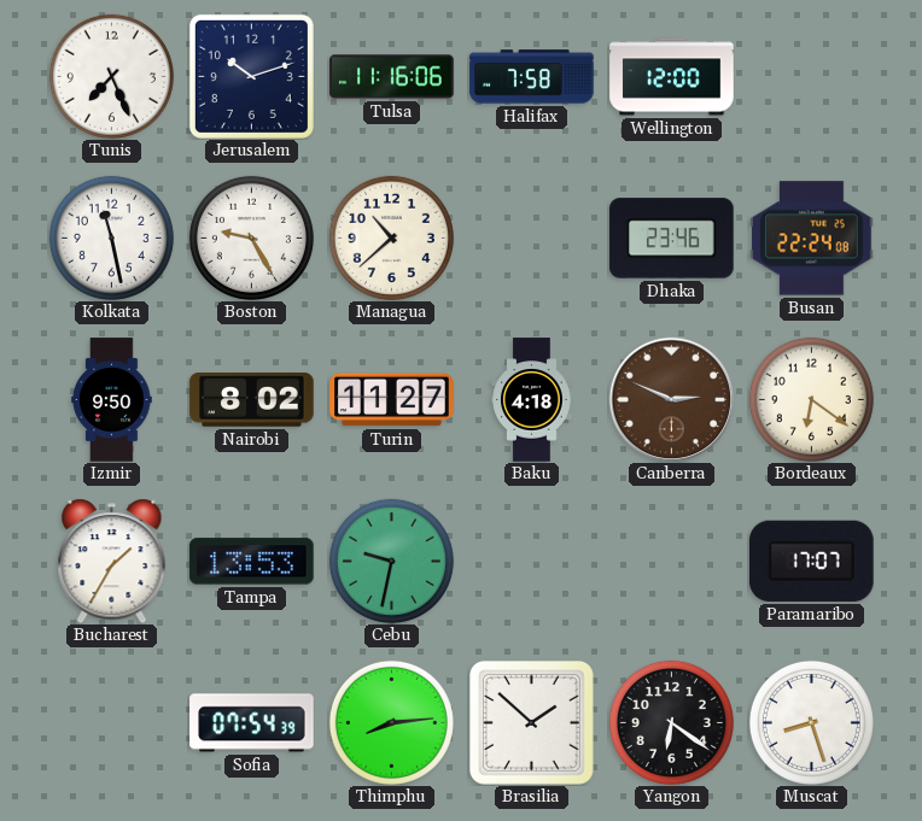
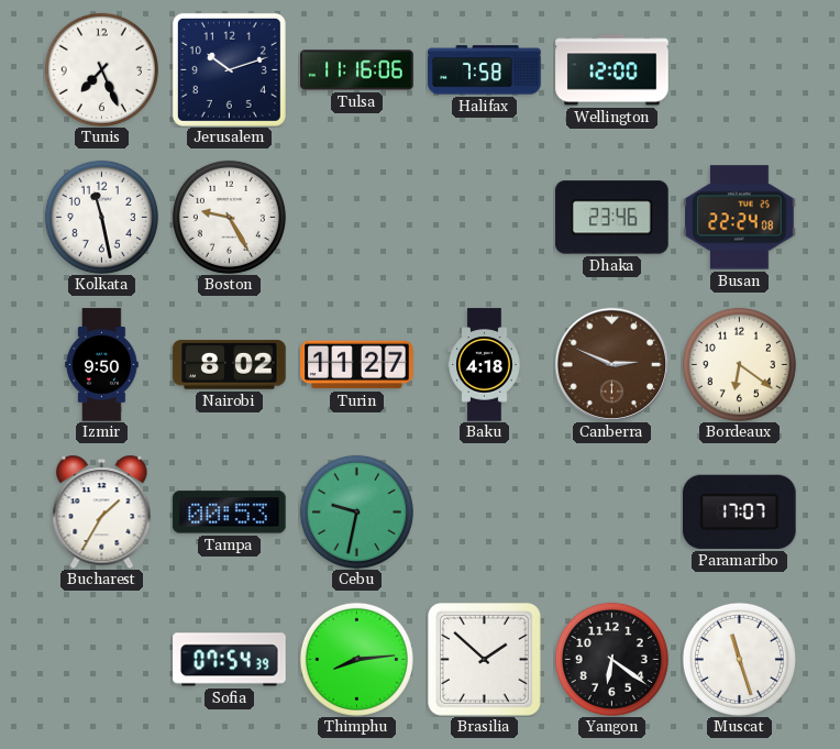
Managua: 10:38 -> none (391, 237)
Tampa: 13:53 -> 00:53 (230, 513)
Muscat: 8:27 -> 11:27 (739, 659)
